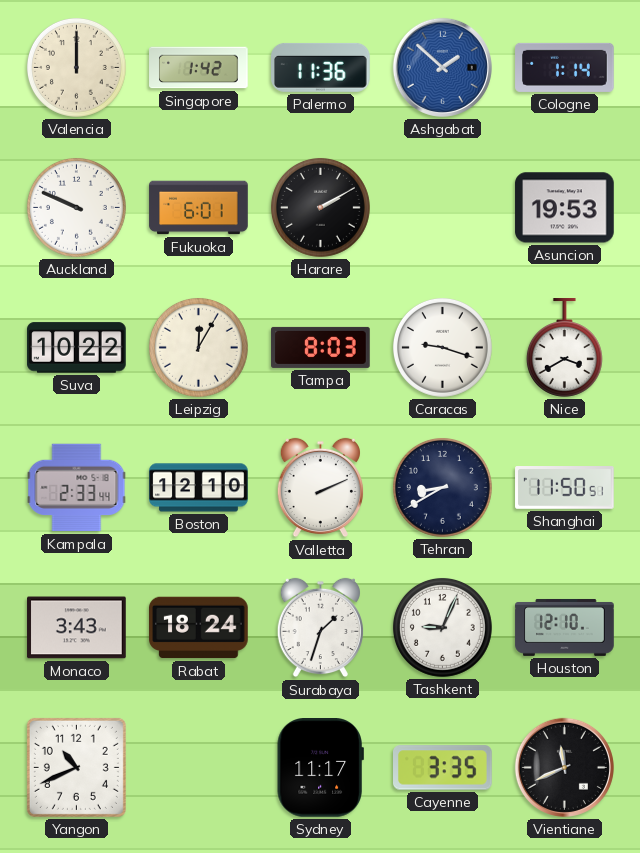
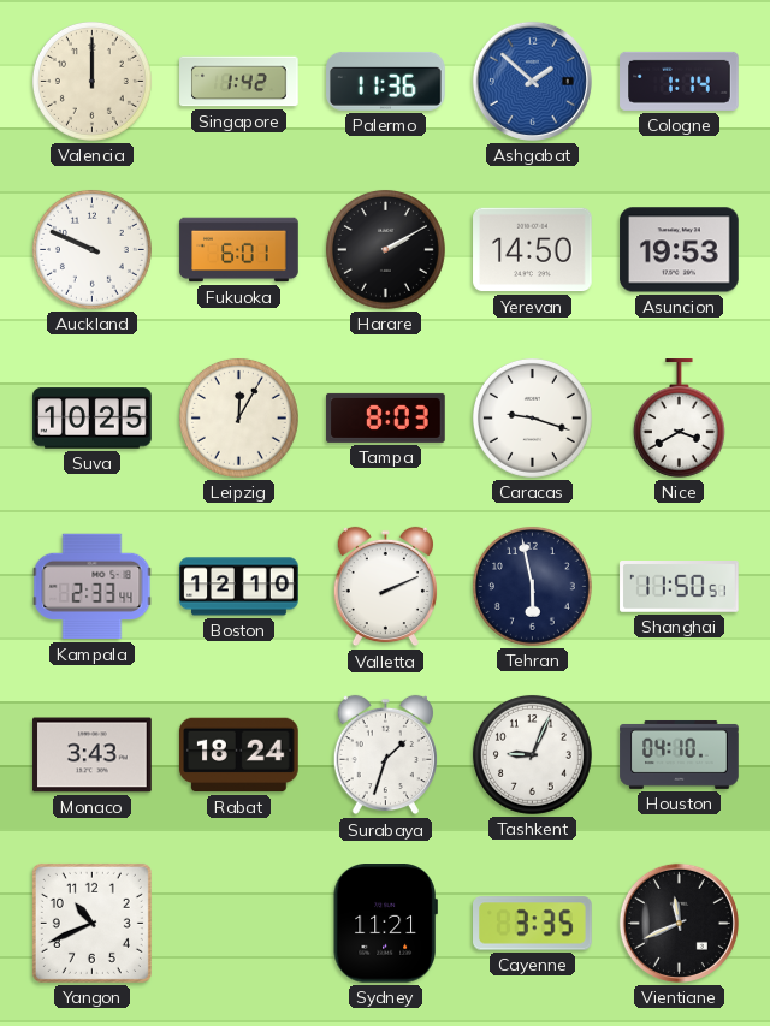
Yerevan: none -> 14:50 (533, 250)
Suva: 10:22 -> 10:25 (93, 419)
Tehran: 8:40 -> 5:58 (532, 586)
Houston: 12:10 -> 04:10 (680, 754)
Sydney: 11:17 -> 11:21 (385, 924)
